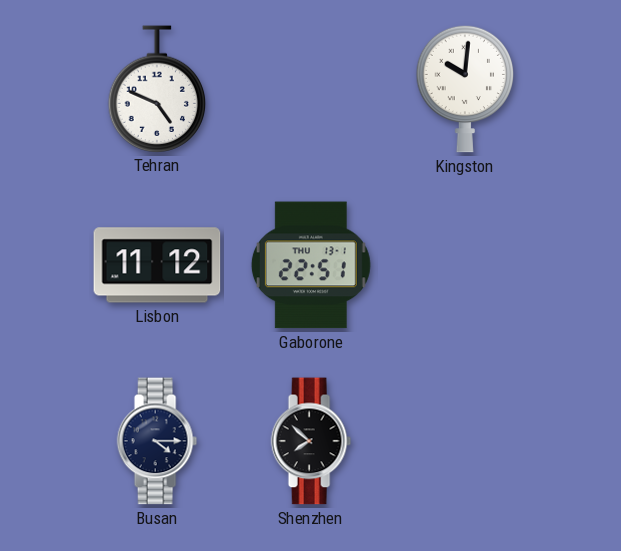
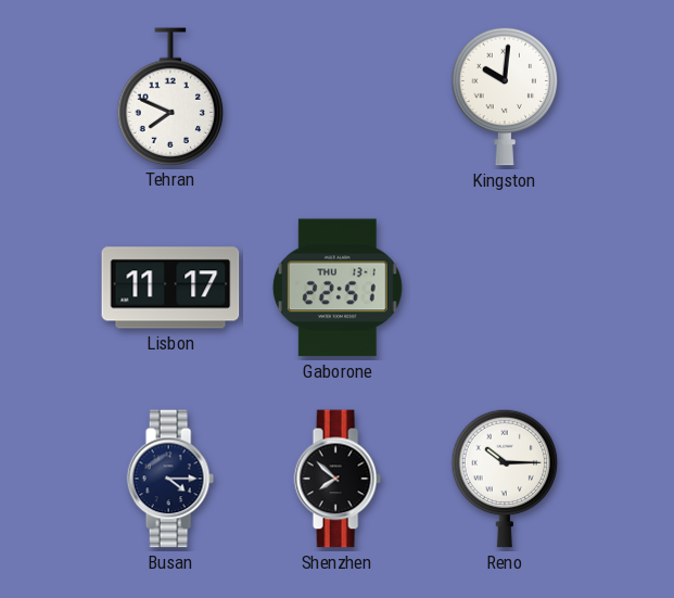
Tehran: 4:49 -> 7:49 (170, 97)
Lisbon: 11:12 -> 11:17 (170, 288)
Reno: none -> 10:15 (505, 479)
